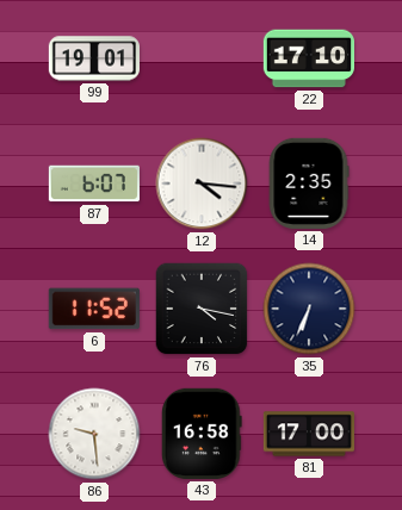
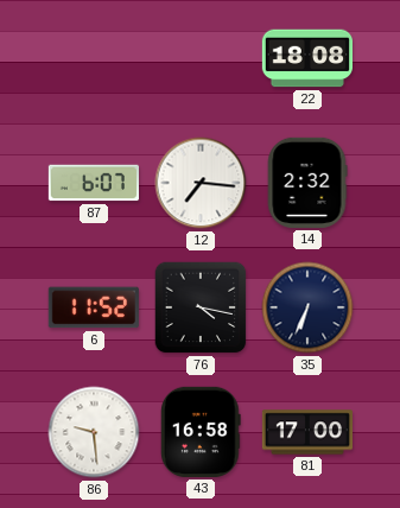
99: 19:01 -> none (93, 58)
22: 17:10 -> 18:08 (306, 58)
12: 4:16 -> 7:16 (201, 183)
14: 2:35 -> 2:32 (307, 183)
